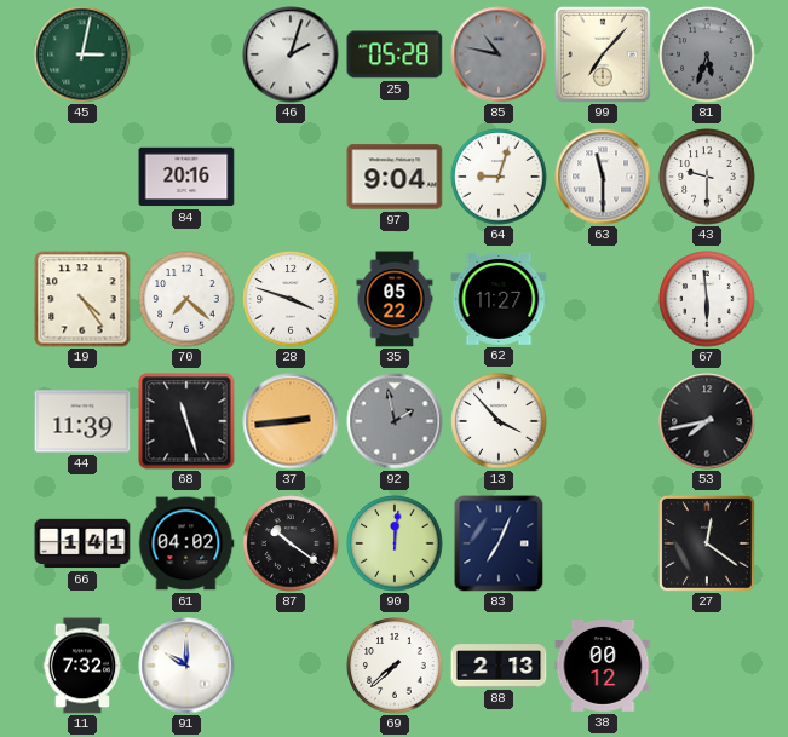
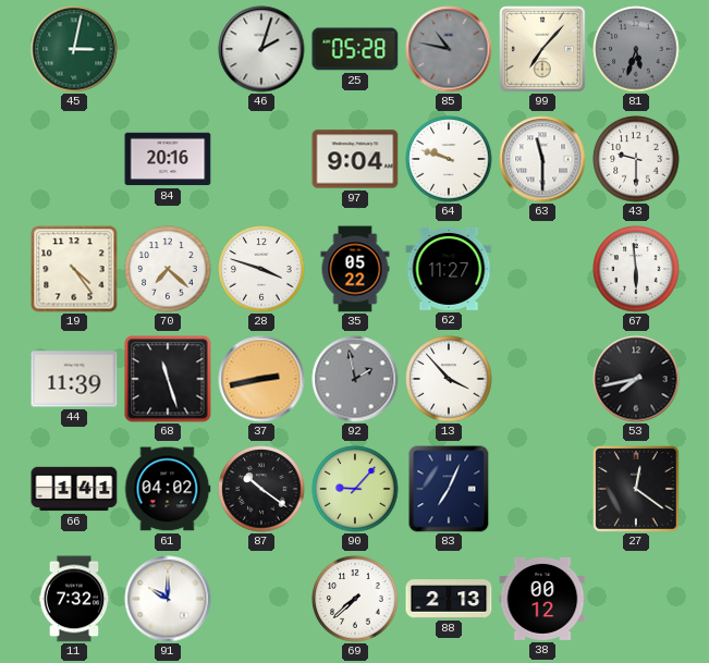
64: 9:03 -> 9:48 (449, 159)
37: 2:44 -> 2:43 (261, 379)
90: 12:01 -> 9:07 (355, 489)
